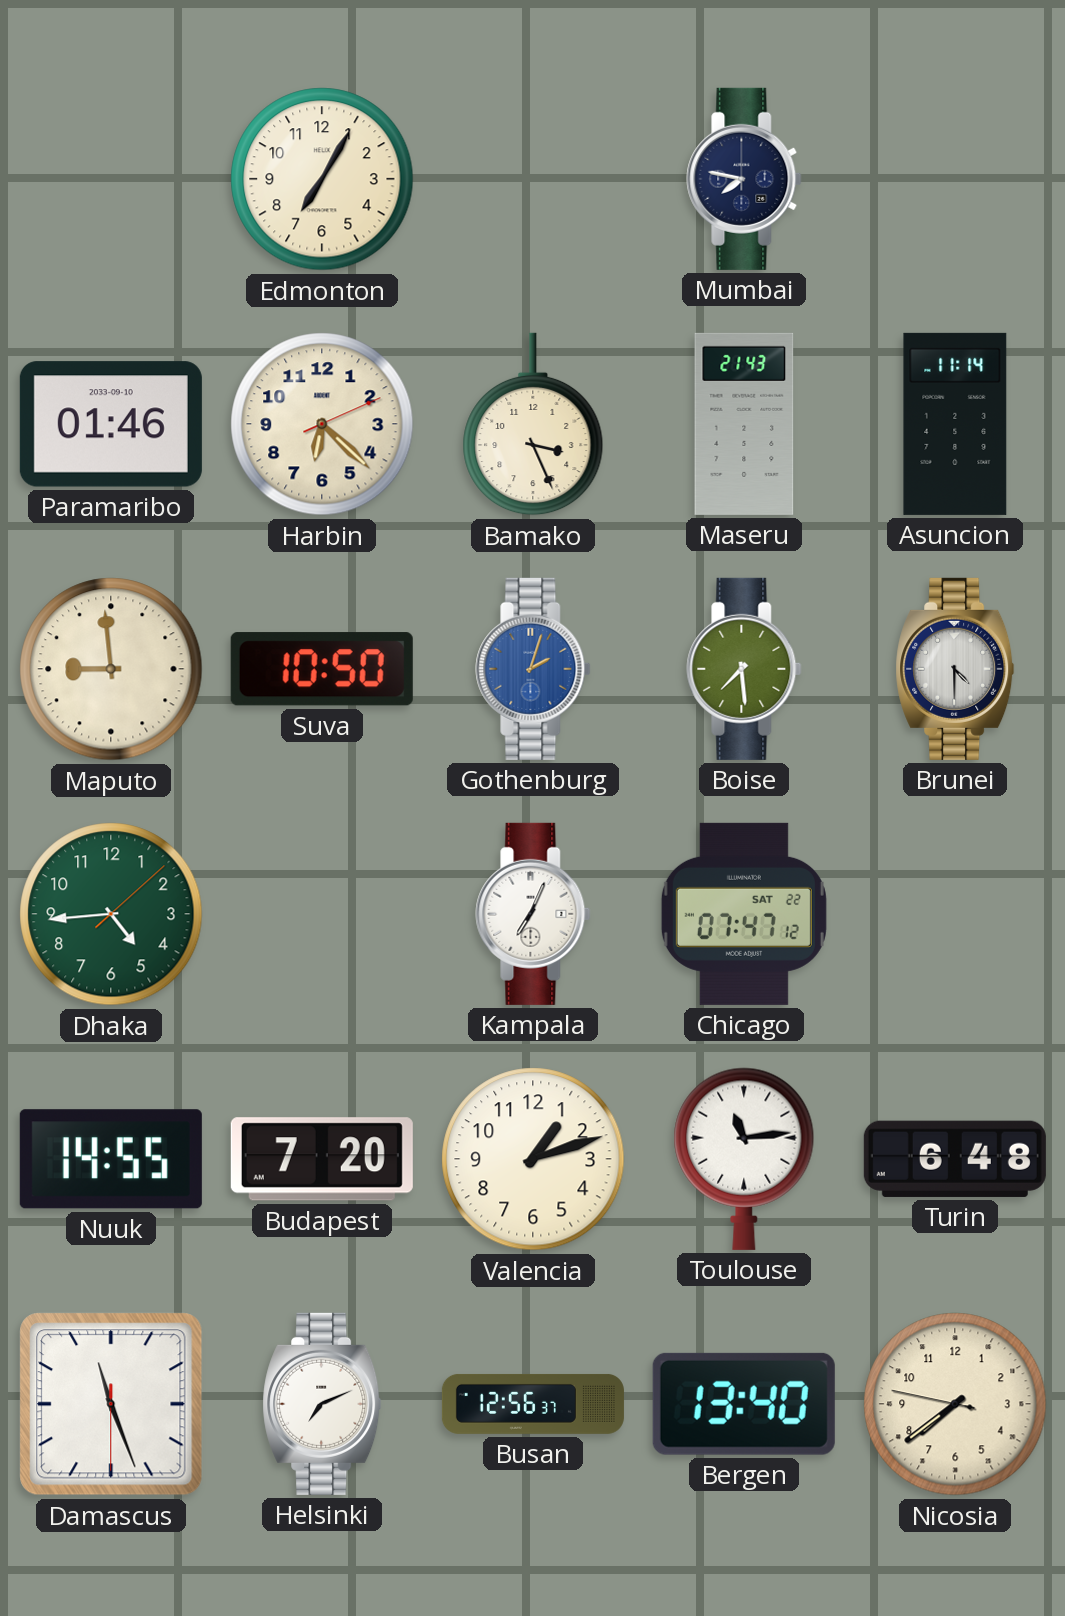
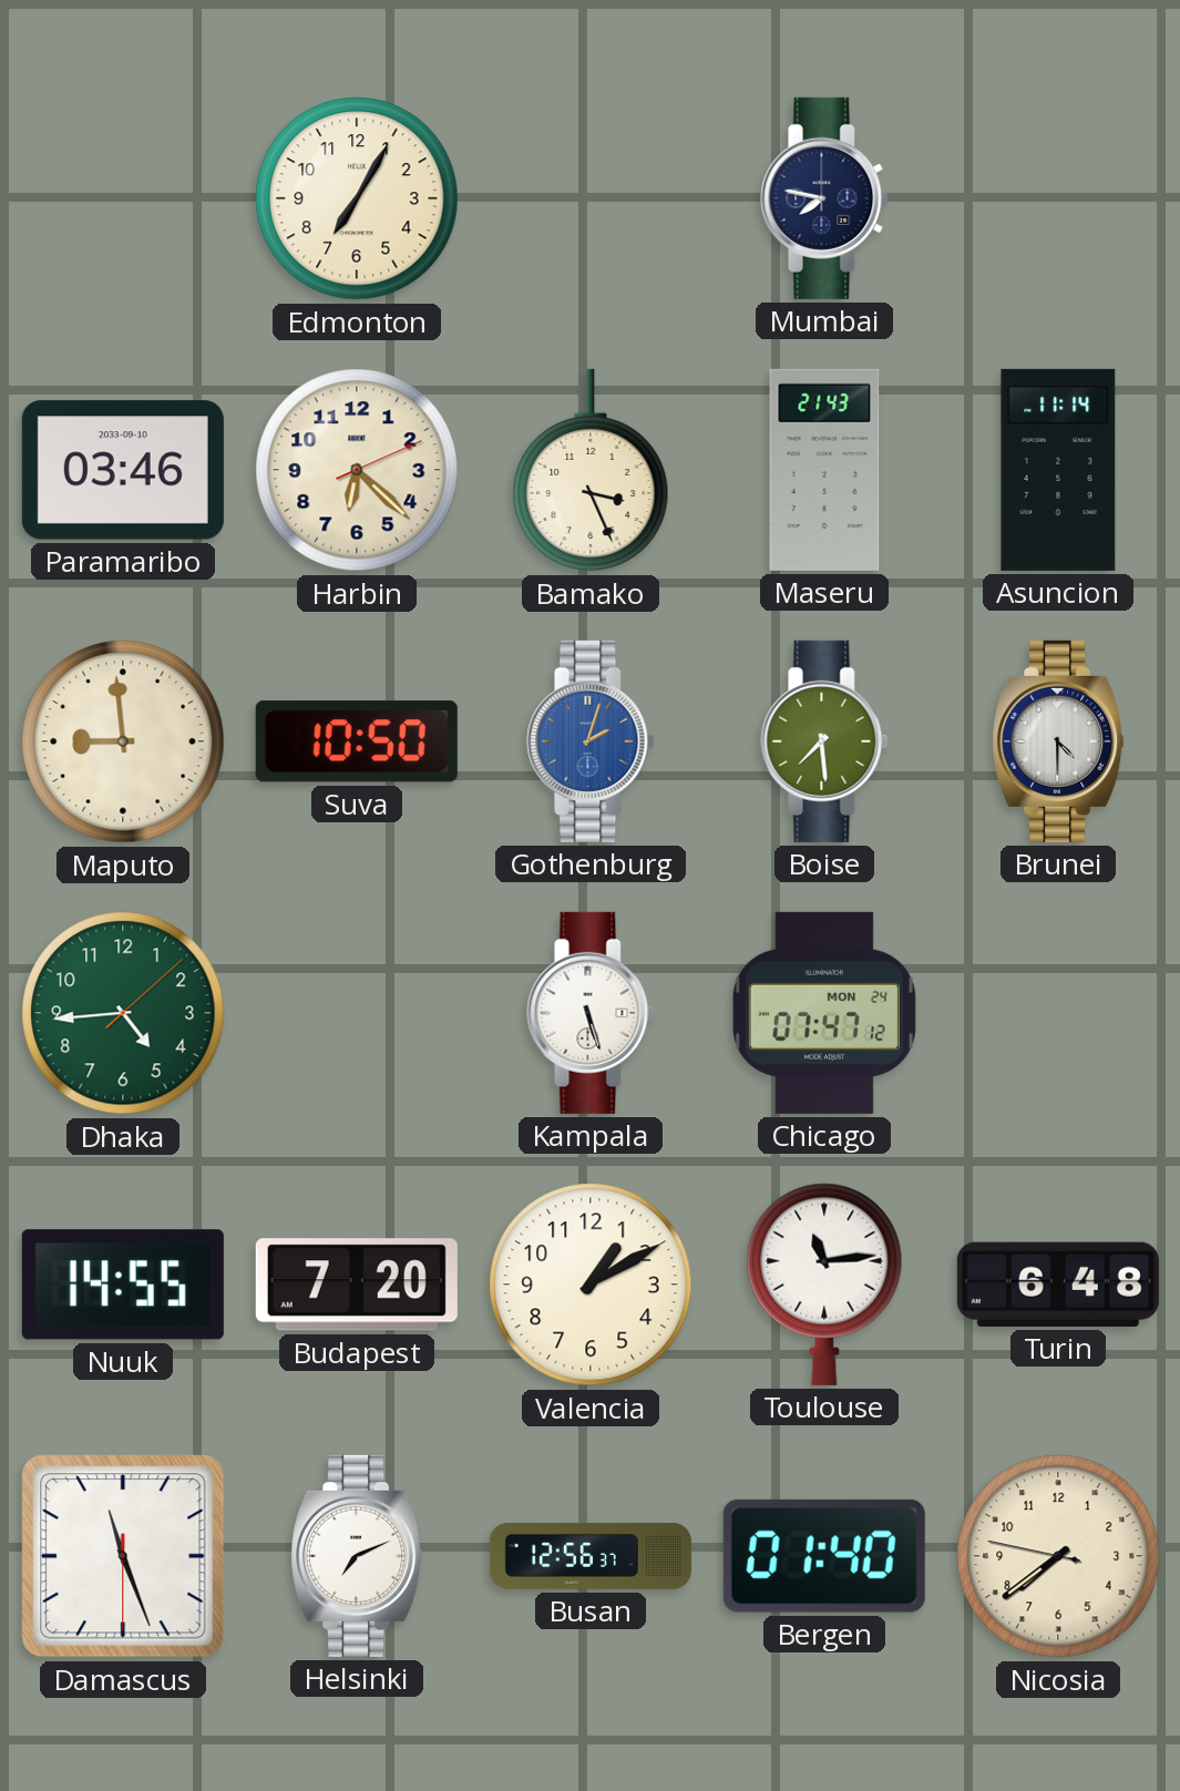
Paramaribo: 01:46 -> 03:46 (123, 470)
Kampala: 7:04 -> 5:27 (591, 1013)
Chicago date: SAT 22 -> MON 24 (824, 1013)
Valencia: 1:12 -> 1:10 (591, 1285)
Bergen: 13:40 -> 01:40 (824, 1556)
